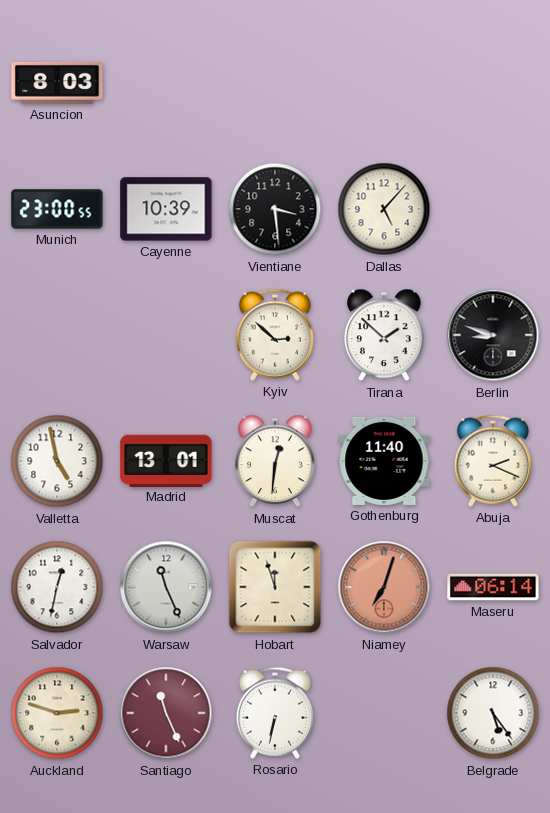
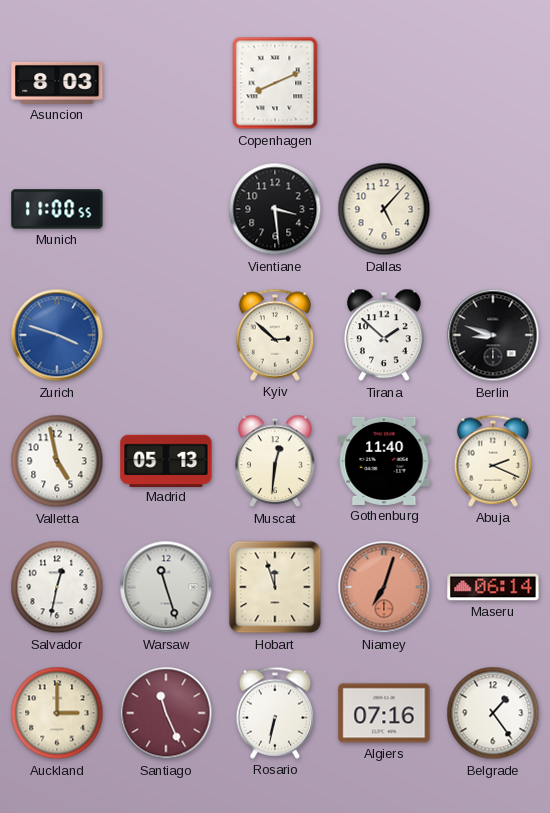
Copenhagen: none -> 8:11 (275, 83)
Munich: 23:00 -> 11:00 (57, 209)
Cayenne: 10:39 -> none (166, 209)
Zurich: none -> 3:48 (57, 335)
Madrid: 13:01 -> 05:13 (166, 460)
Warsaw: 11:26 -> 11:27 (166, 587)
Auckland: 2:48 -> 3:00 (57, 713)
Algiers: none -> 07:16 (384, 713)
Belgrade: 5:24 -> 1:24 (493, 713)
